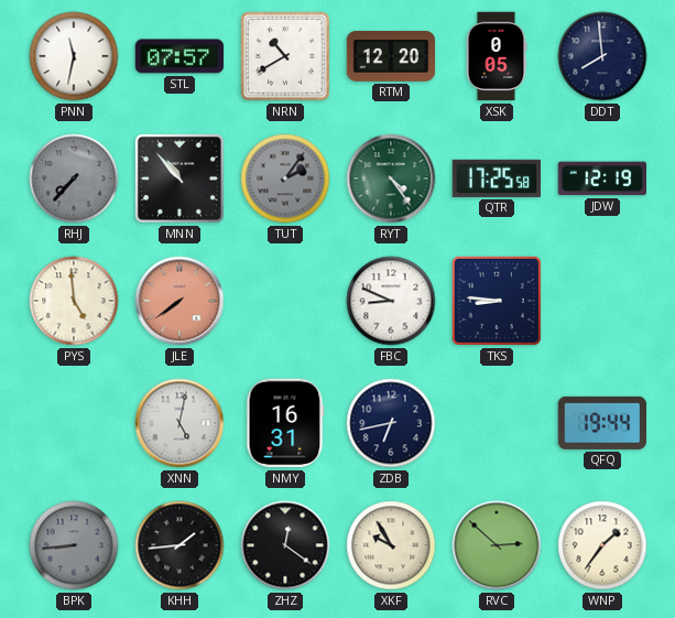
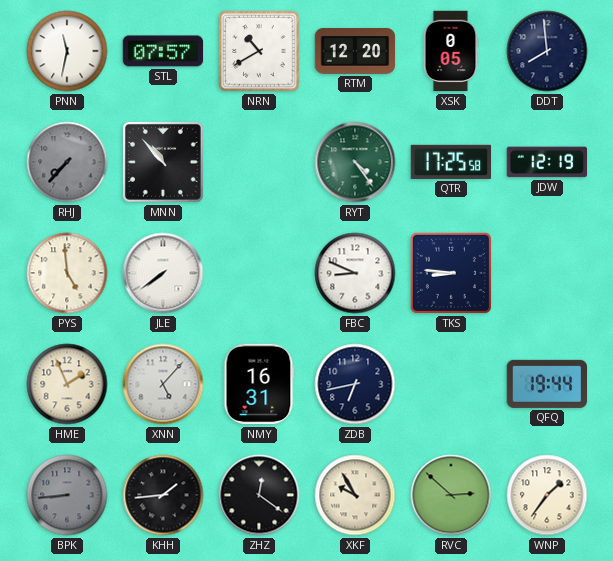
TUT: 2:06 -> none (285, 178)
JLE dial: salmon -> white (163, 273)
HME: none -> 1:56 (67, 384)
XNN: 5:02 -> 5:07 (163, 384)
